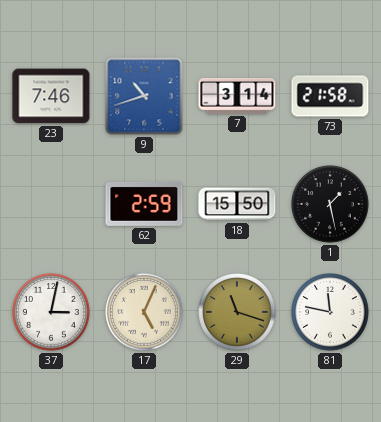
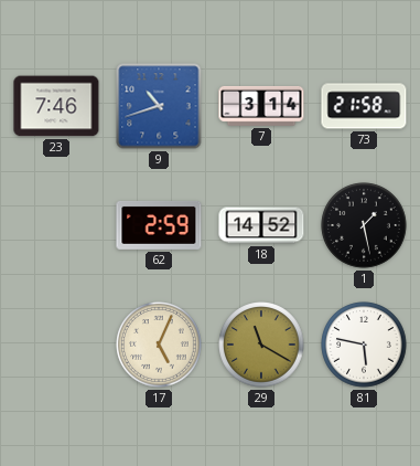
18: 15:50 -> 14:52 (261, 225)
37: 3:02 -> none (51, 312)
29: 11:18 -> 11:20 (261, 345)
81: 11:47 -> 5:47 (364, 345)
